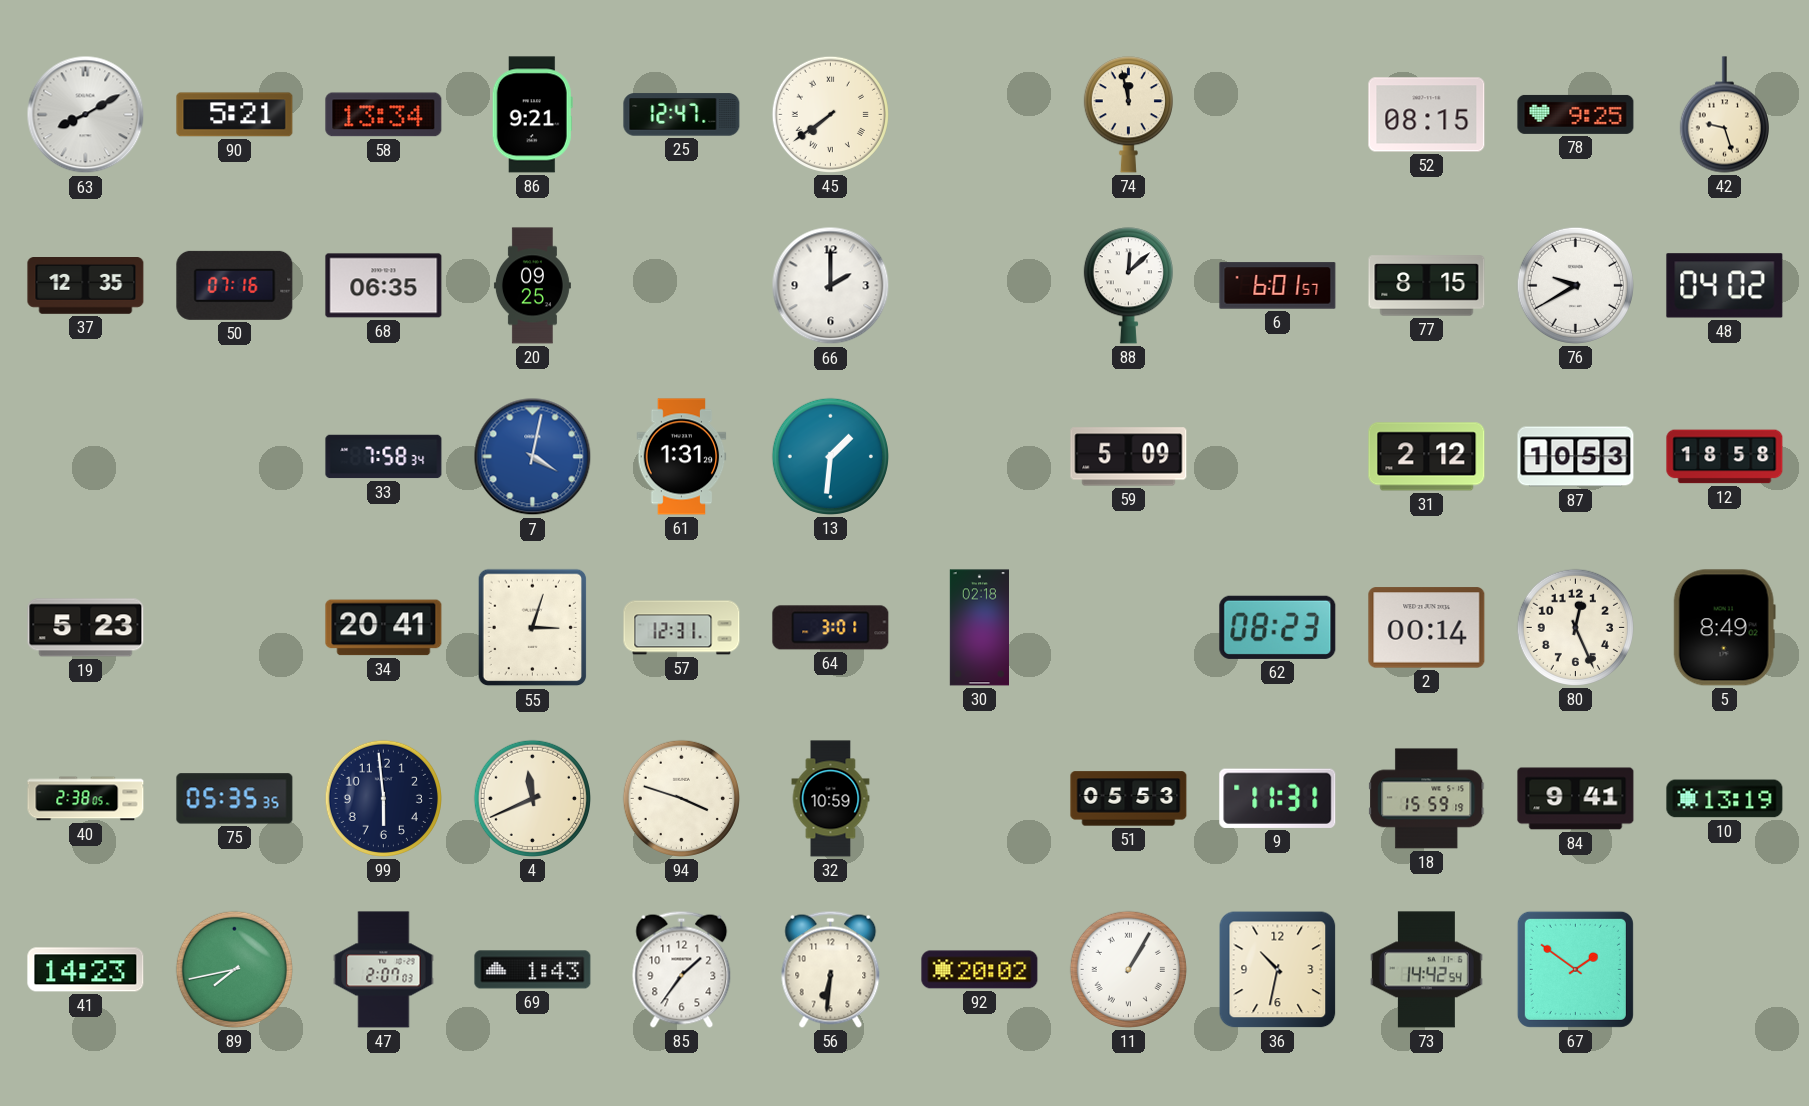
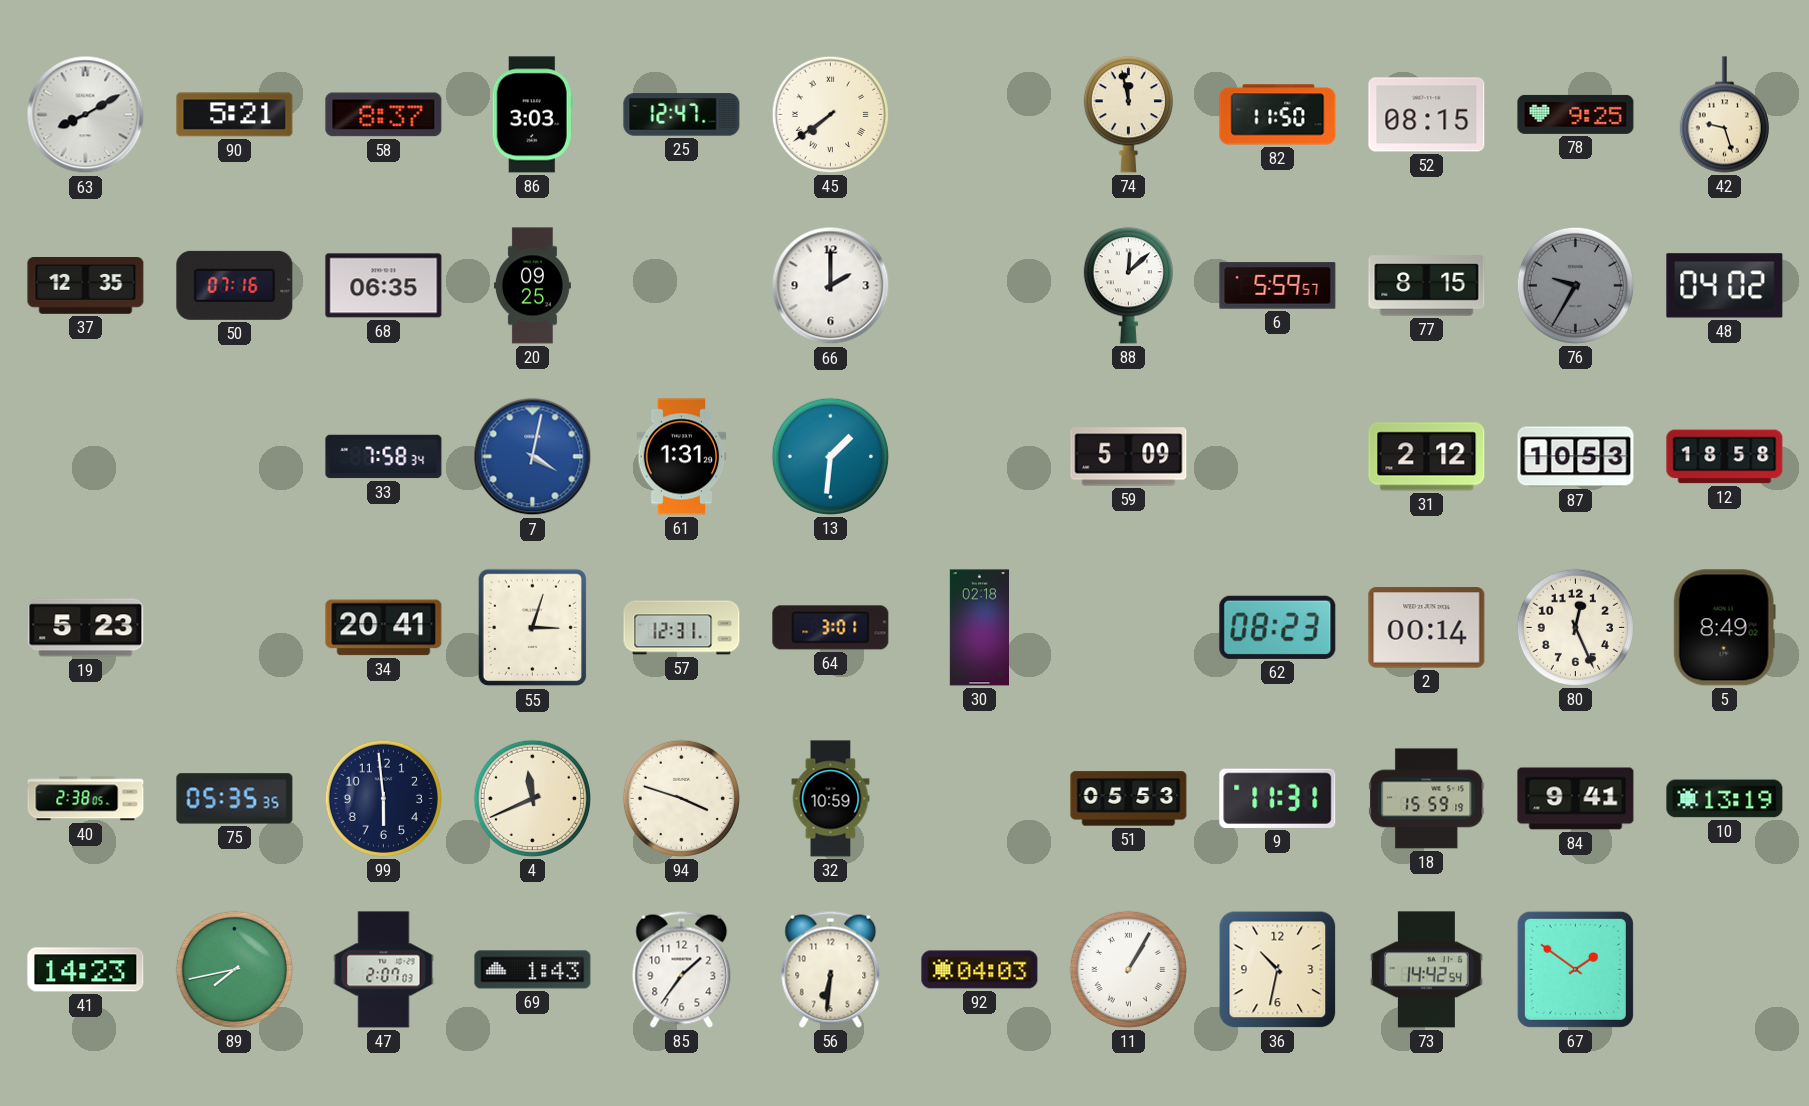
58: 13:34 -> 8:37 (384, 115)
86: 9:21 -> 3:03 (532, 115)
82: none -> 11:50 (1278, 115)
6: 6:01 -> 5:59 (1278, 286)
76: 9:40 -> 9:35 (1575, 285)
76 dial: white -> grey (1575, 285)
92: 20:02 -> 04:03 (980, 970)
